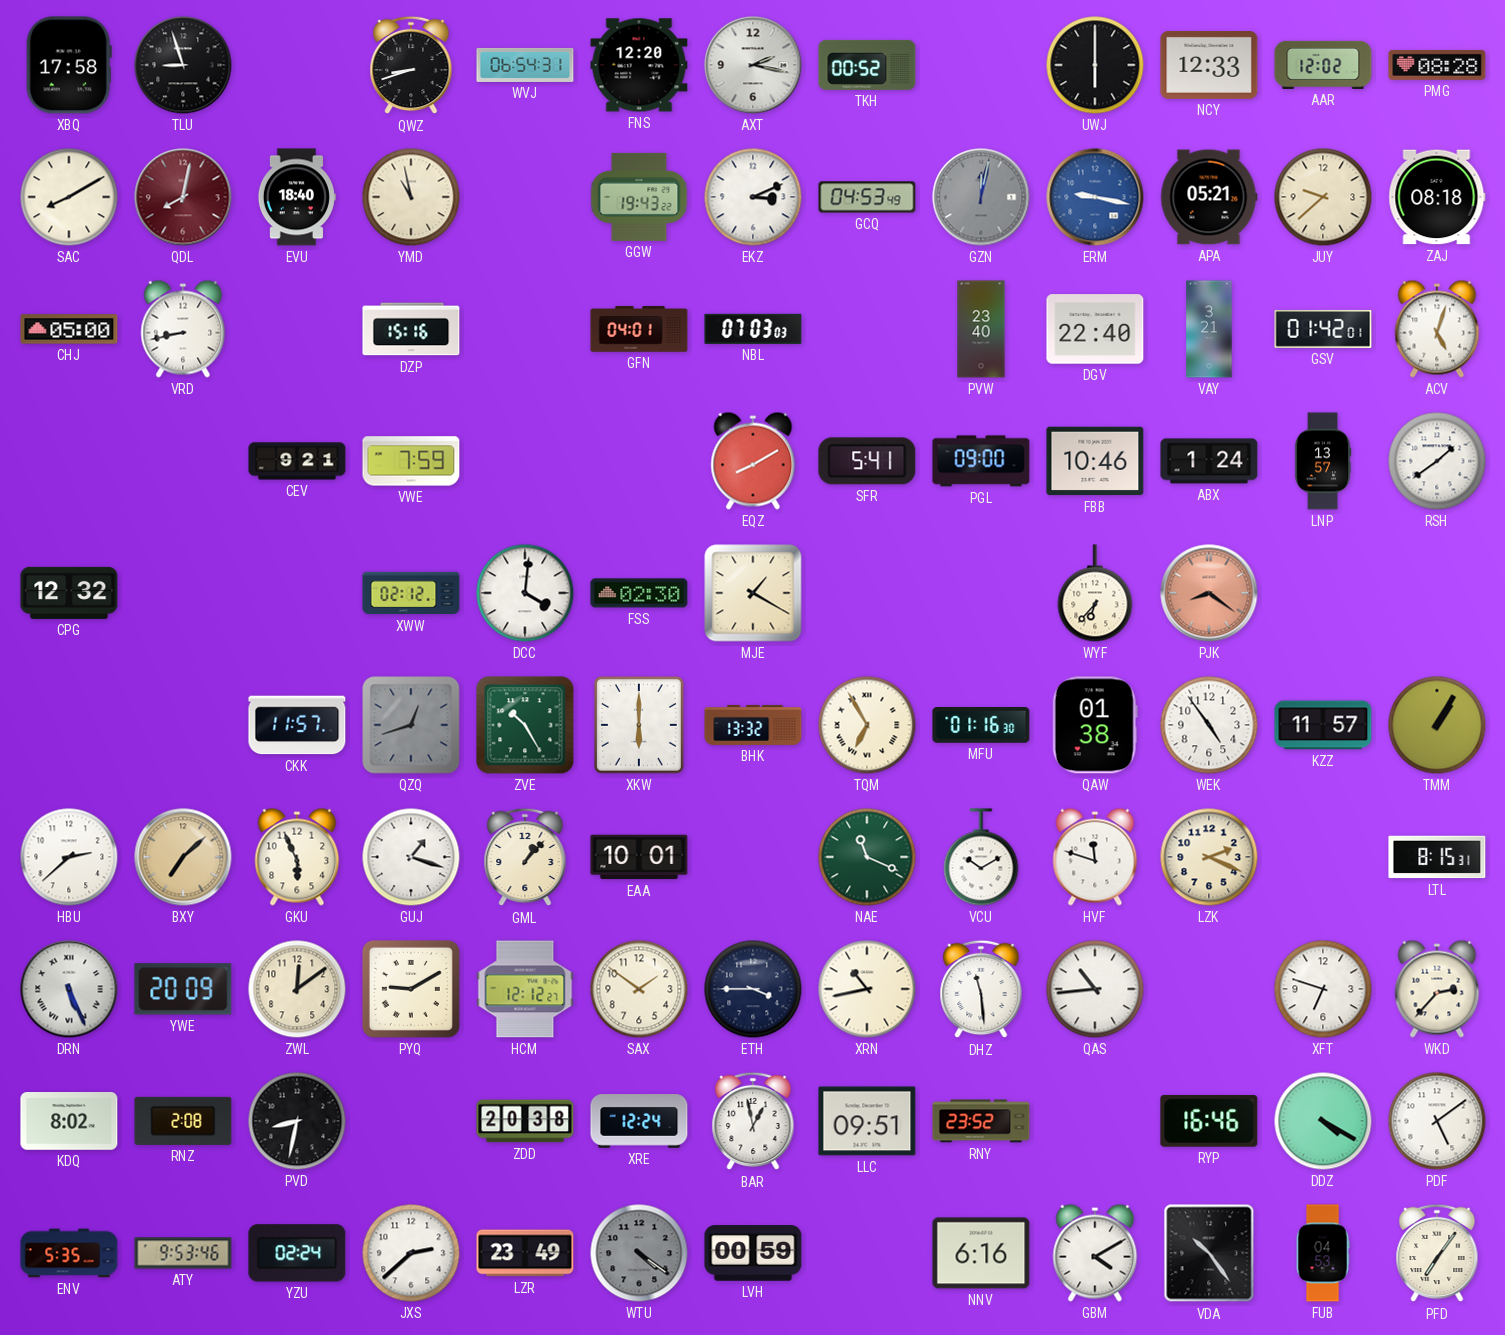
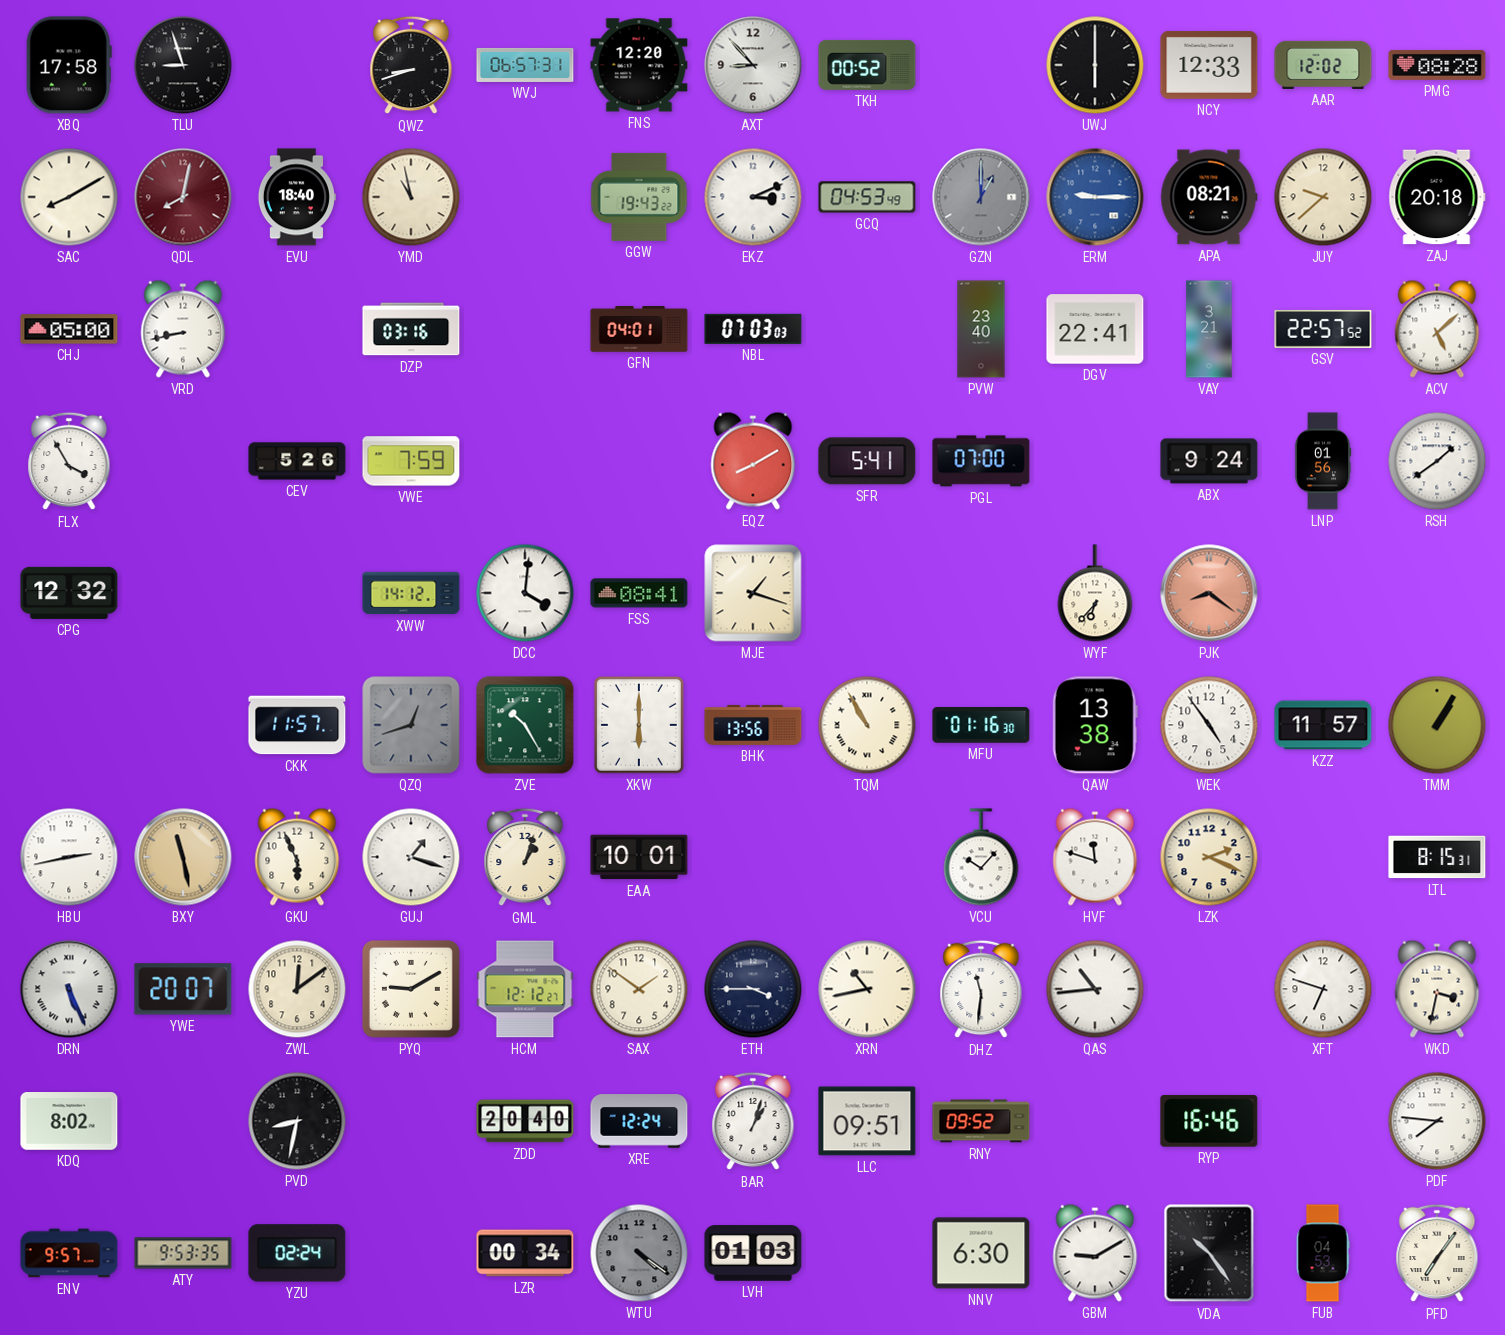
WVJ: 06:54 -> 06:57 (525, 65)
AXT: 2:17 -> 8:53 (753, 65)
GZN: 12:02 -> 1:00 (981, 197)
ERM: 9:17 -> 9:15 (1095, 197)
APA: 05:21 -> 08:21 (1209, 197)
ZAJ: 08:18 -> 20:18 (1437, 197)
DZP: 15:16 -> 03:16 (411, 329)
DGV: 22:40 -> 22:41 (1095, 329)
GSV: 01:42 -> 22:57 (1323, 329)
ACV: 5:03 -> 5:08 (1437, 329)
FLX: none -> 3:55 (69, 461)
CEV: 9:21 -> 5:26 (297, 461)
PGL: 09:00 -> 07:00 (981, 461)
FBB: 10:46 -> none (1095, 461)
ABX: 1:24 -> 9:24 (1209, 461)
LNP: 13:57 -> 01:56 (1323, 461)
XWW: 02:12 -> 14:12 (411, 593)
FSS: 02:30 -> 08:41 (639, 593)
MJE: 1:20 -> 1:18 (753, 593)
BHK: 13:32 -> 13:56 (753, 725)
TQM: 6:55 -> 10:55 (867, 725)
QAW: 01:38 -> 13:38 (1095, 725)
HBU: 2:38 -> 2:43 (69, 857)
BXY: 7:08 -> 11:28 (183, 857)
GML: 1:07 -> 1:03 (525, 857)
NAE: 11:19 -> none (867, 857)
VCU: 10:10 -> 10:07 (981, 857)
YWE: 20:09 -> 20:07 (183, 989)
DHZ: 11:29 -> 11:31 (981, 989)
WKD: 2:37 -> 3:32 (1437, 989)
RNZ: 2:08 -> none (183, 1121)
ZDD: 20:38 -> 20:40 (525, 1121)
BAR: 12:58 -> 1:03 (753, 1121)
RNY: 23:52 -> 09:52 (981, 1121)
DDZ: 4:20 -> none (1323, 1121)
PDF: 5:09 -> 7:46 (1437, 1121)
ENV: 5:35 -> 9:57 (69, 1253)
ATY: 9:53:46 -> 9:53:35 (183, 1253)
JXS: 2:38 -> none (411, 1253)
LZR: 23:49 -> 00:34 (525, 1253)
LVH: 00:59 -> 01:03 (753, 1253)
NNV: 6:16 -> 6:30 (981, 1253)
GBM: 4:10 -> 9:10 (1095, 1253)
